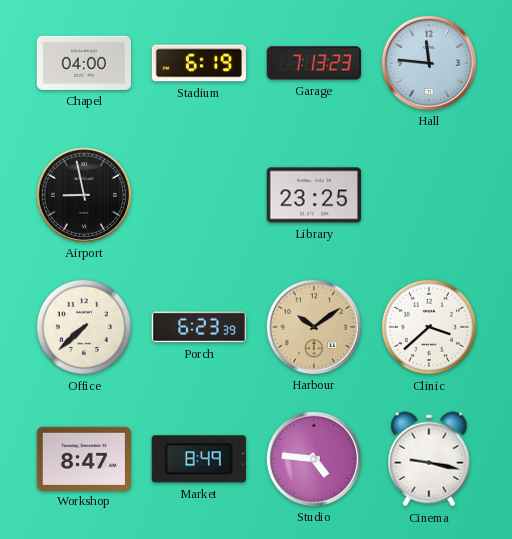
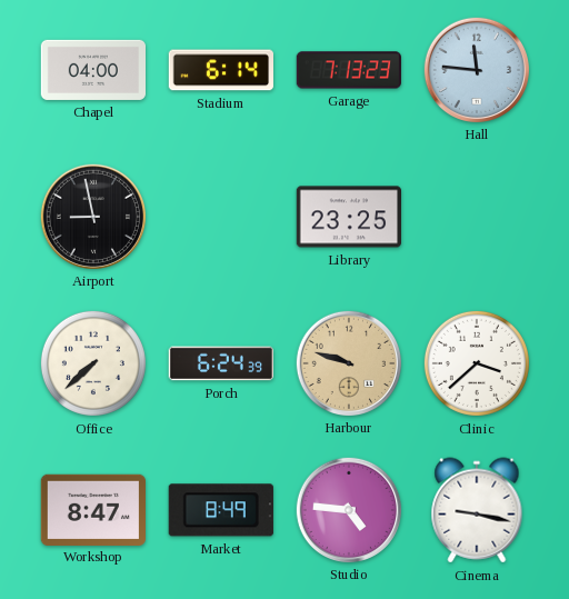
Stadium: 6:19 -> 6:14 (220, 70)
Porch: 6:23 -> 6:24 (220, 363)
Harbour: 10:09 -> 9:48 (348, 362)
